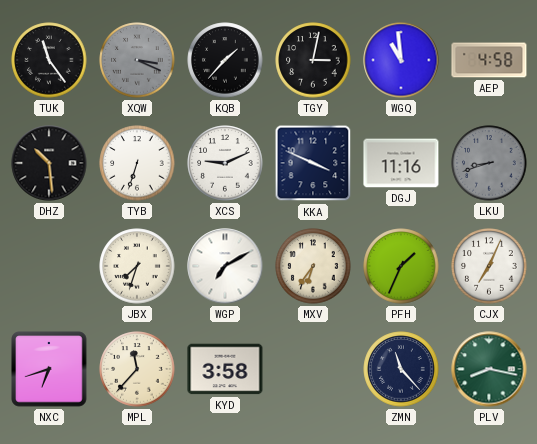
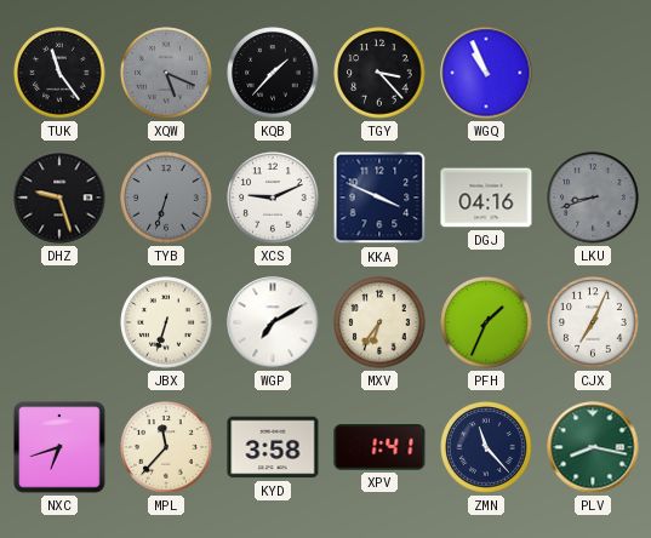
XQW: 3:19 -> 5:19 (166, 73)
TGY: 3:02 -> 3:23 (379, 73)
WGQ: 10:59 -> 10:56 (486, 73)
AEP: 4:58 -> none (489, 60)
DHZ: 10:29 -> 9:27 (59, 198)
TYB dial: white -> grey (166, 198)
DGJ: 11:16 -> 04:16 (486, 198)
JBX: 7:33 -> 6:33 (166, 322)
XPV: none -> 1:41 (379, 447)
